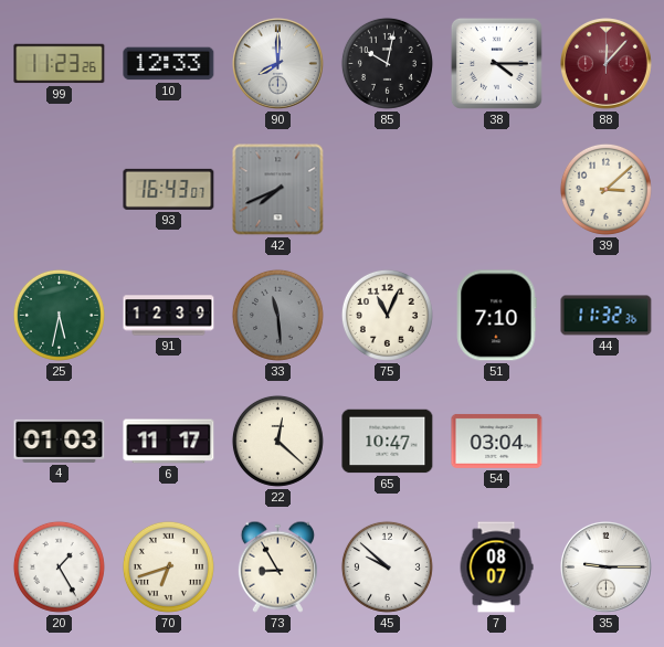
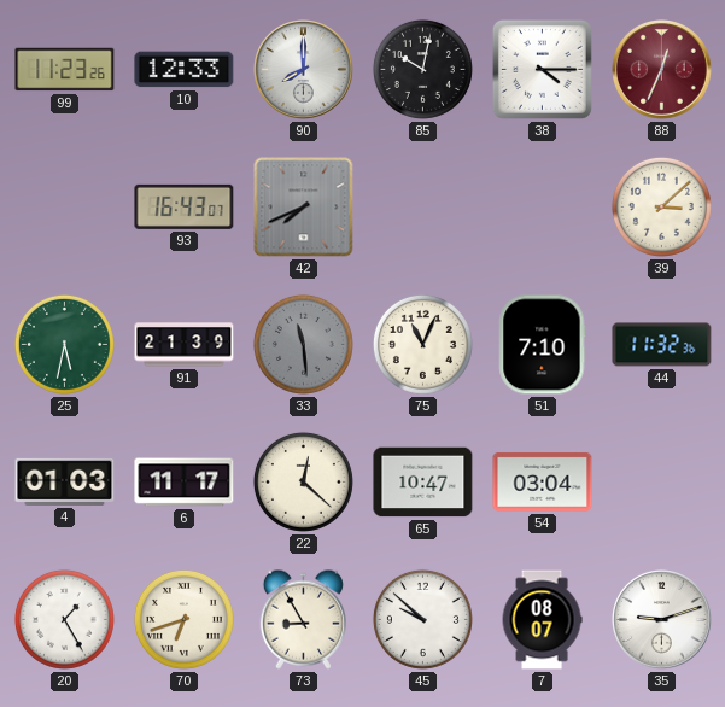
88: 12:07 -> 12:34 (662, 70)
91: 12:39 -> 21:39 (185, 345)
35: 9:15 -> 9:12 (662, 620)
